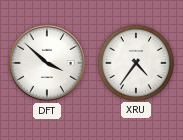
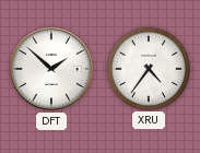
DFT: 3:52 -> 1:52 (52, 70)
